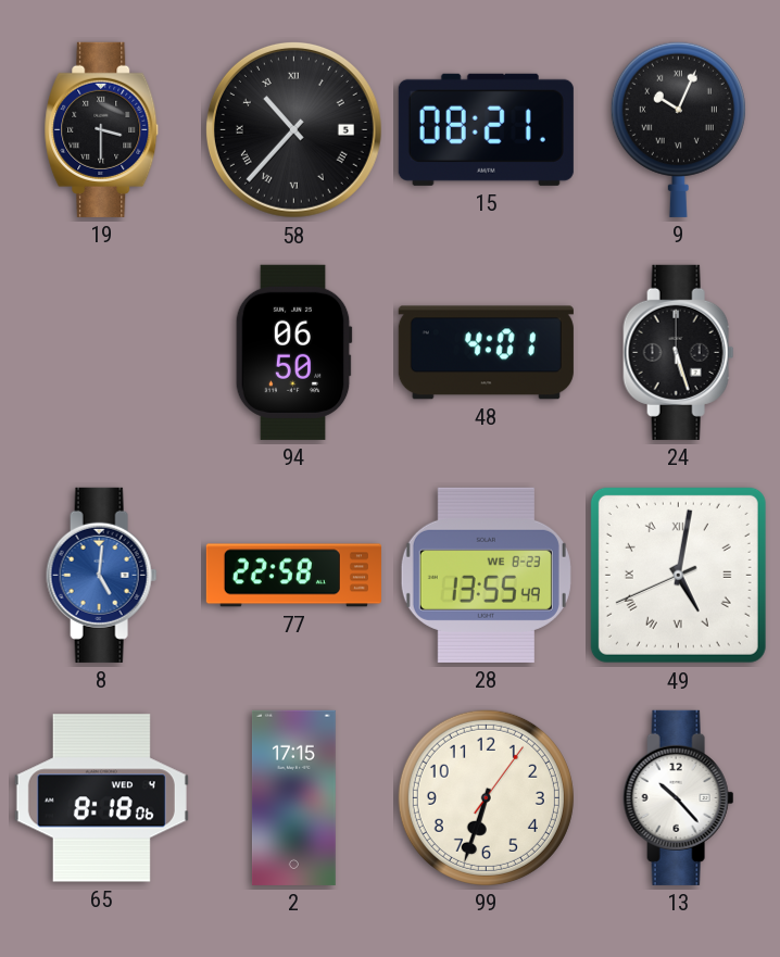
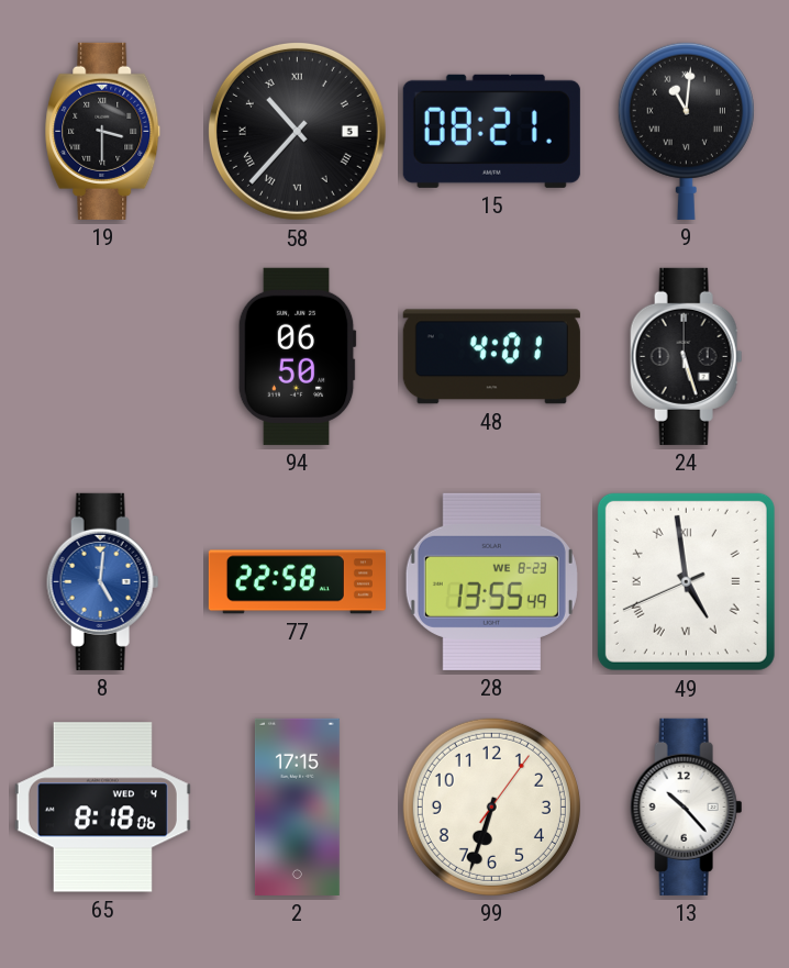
9: 10:04 -> 11:01 (686, 131)
49: 5:01 -> 4:58 (686, 581)
